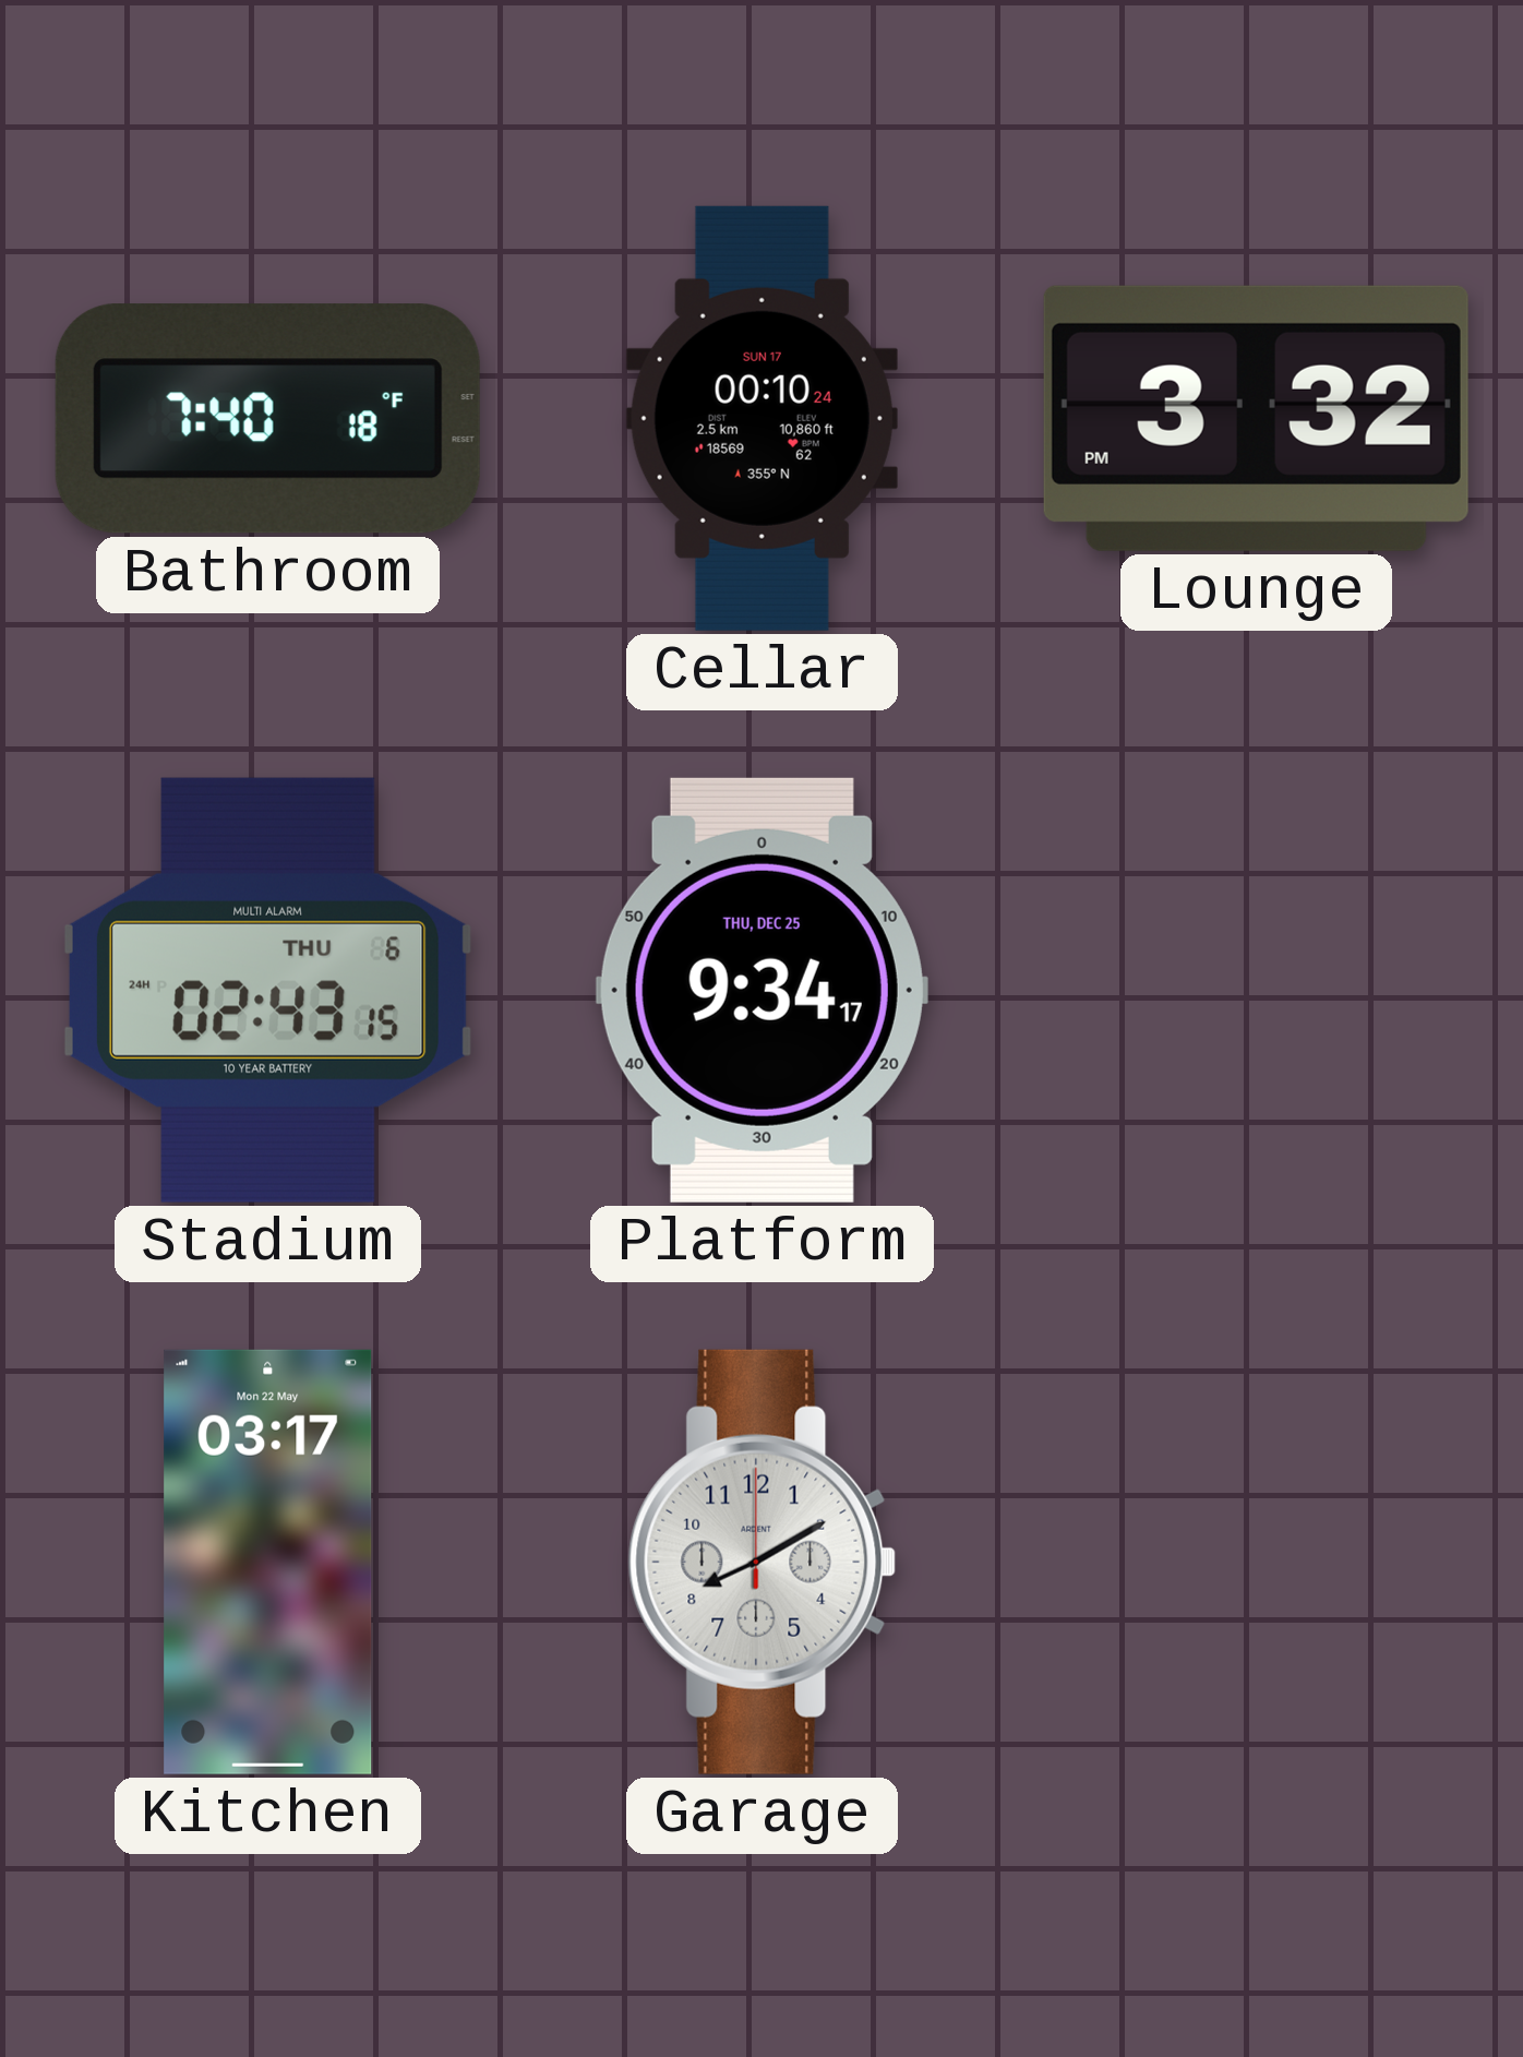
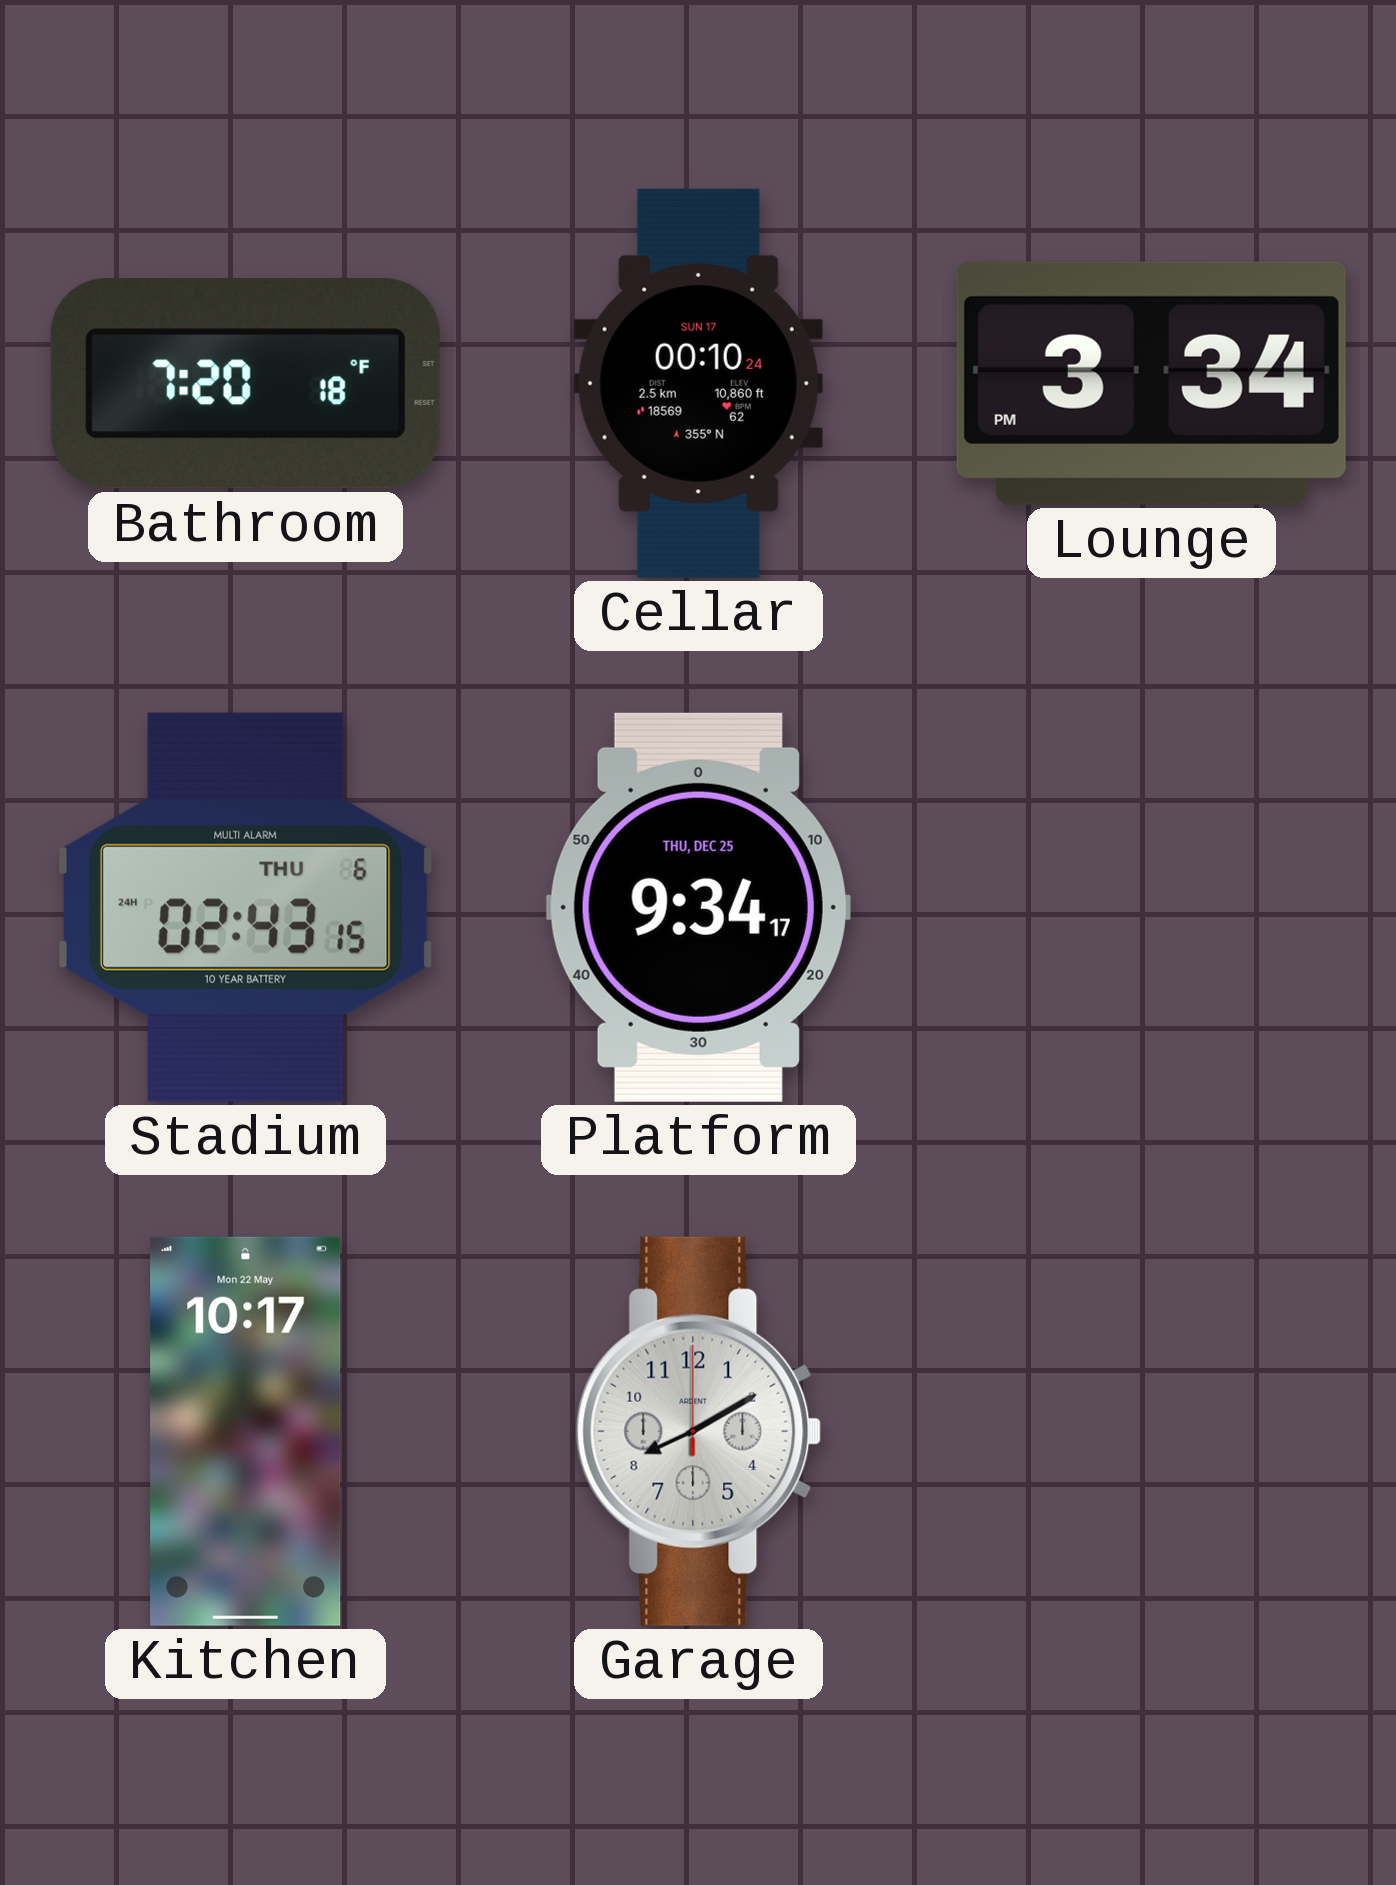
Bathroom: 7:40 -> 7:20 (245, 384)
Lounge: 3:32 -> 3:34 (1151, 383)
Kitchen: 03:17 -> 10:17 (246, 1431)
